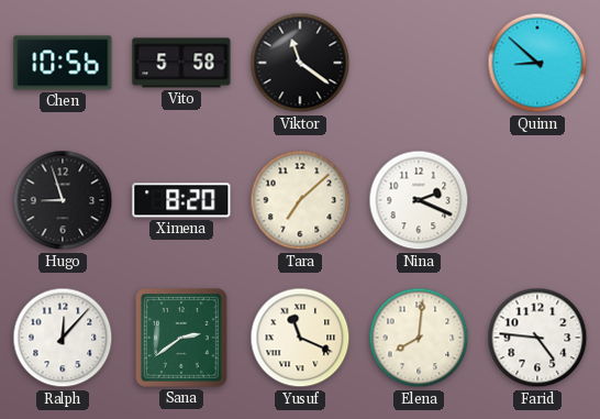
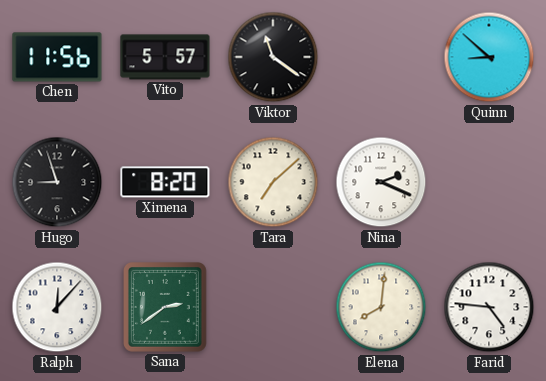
Chen: 10:56 -> 11:56 (57, 57)
Vito: 5:58 -> 5:57 (165, 57)
Yusuf: 11:19 -> none (300, 338)
